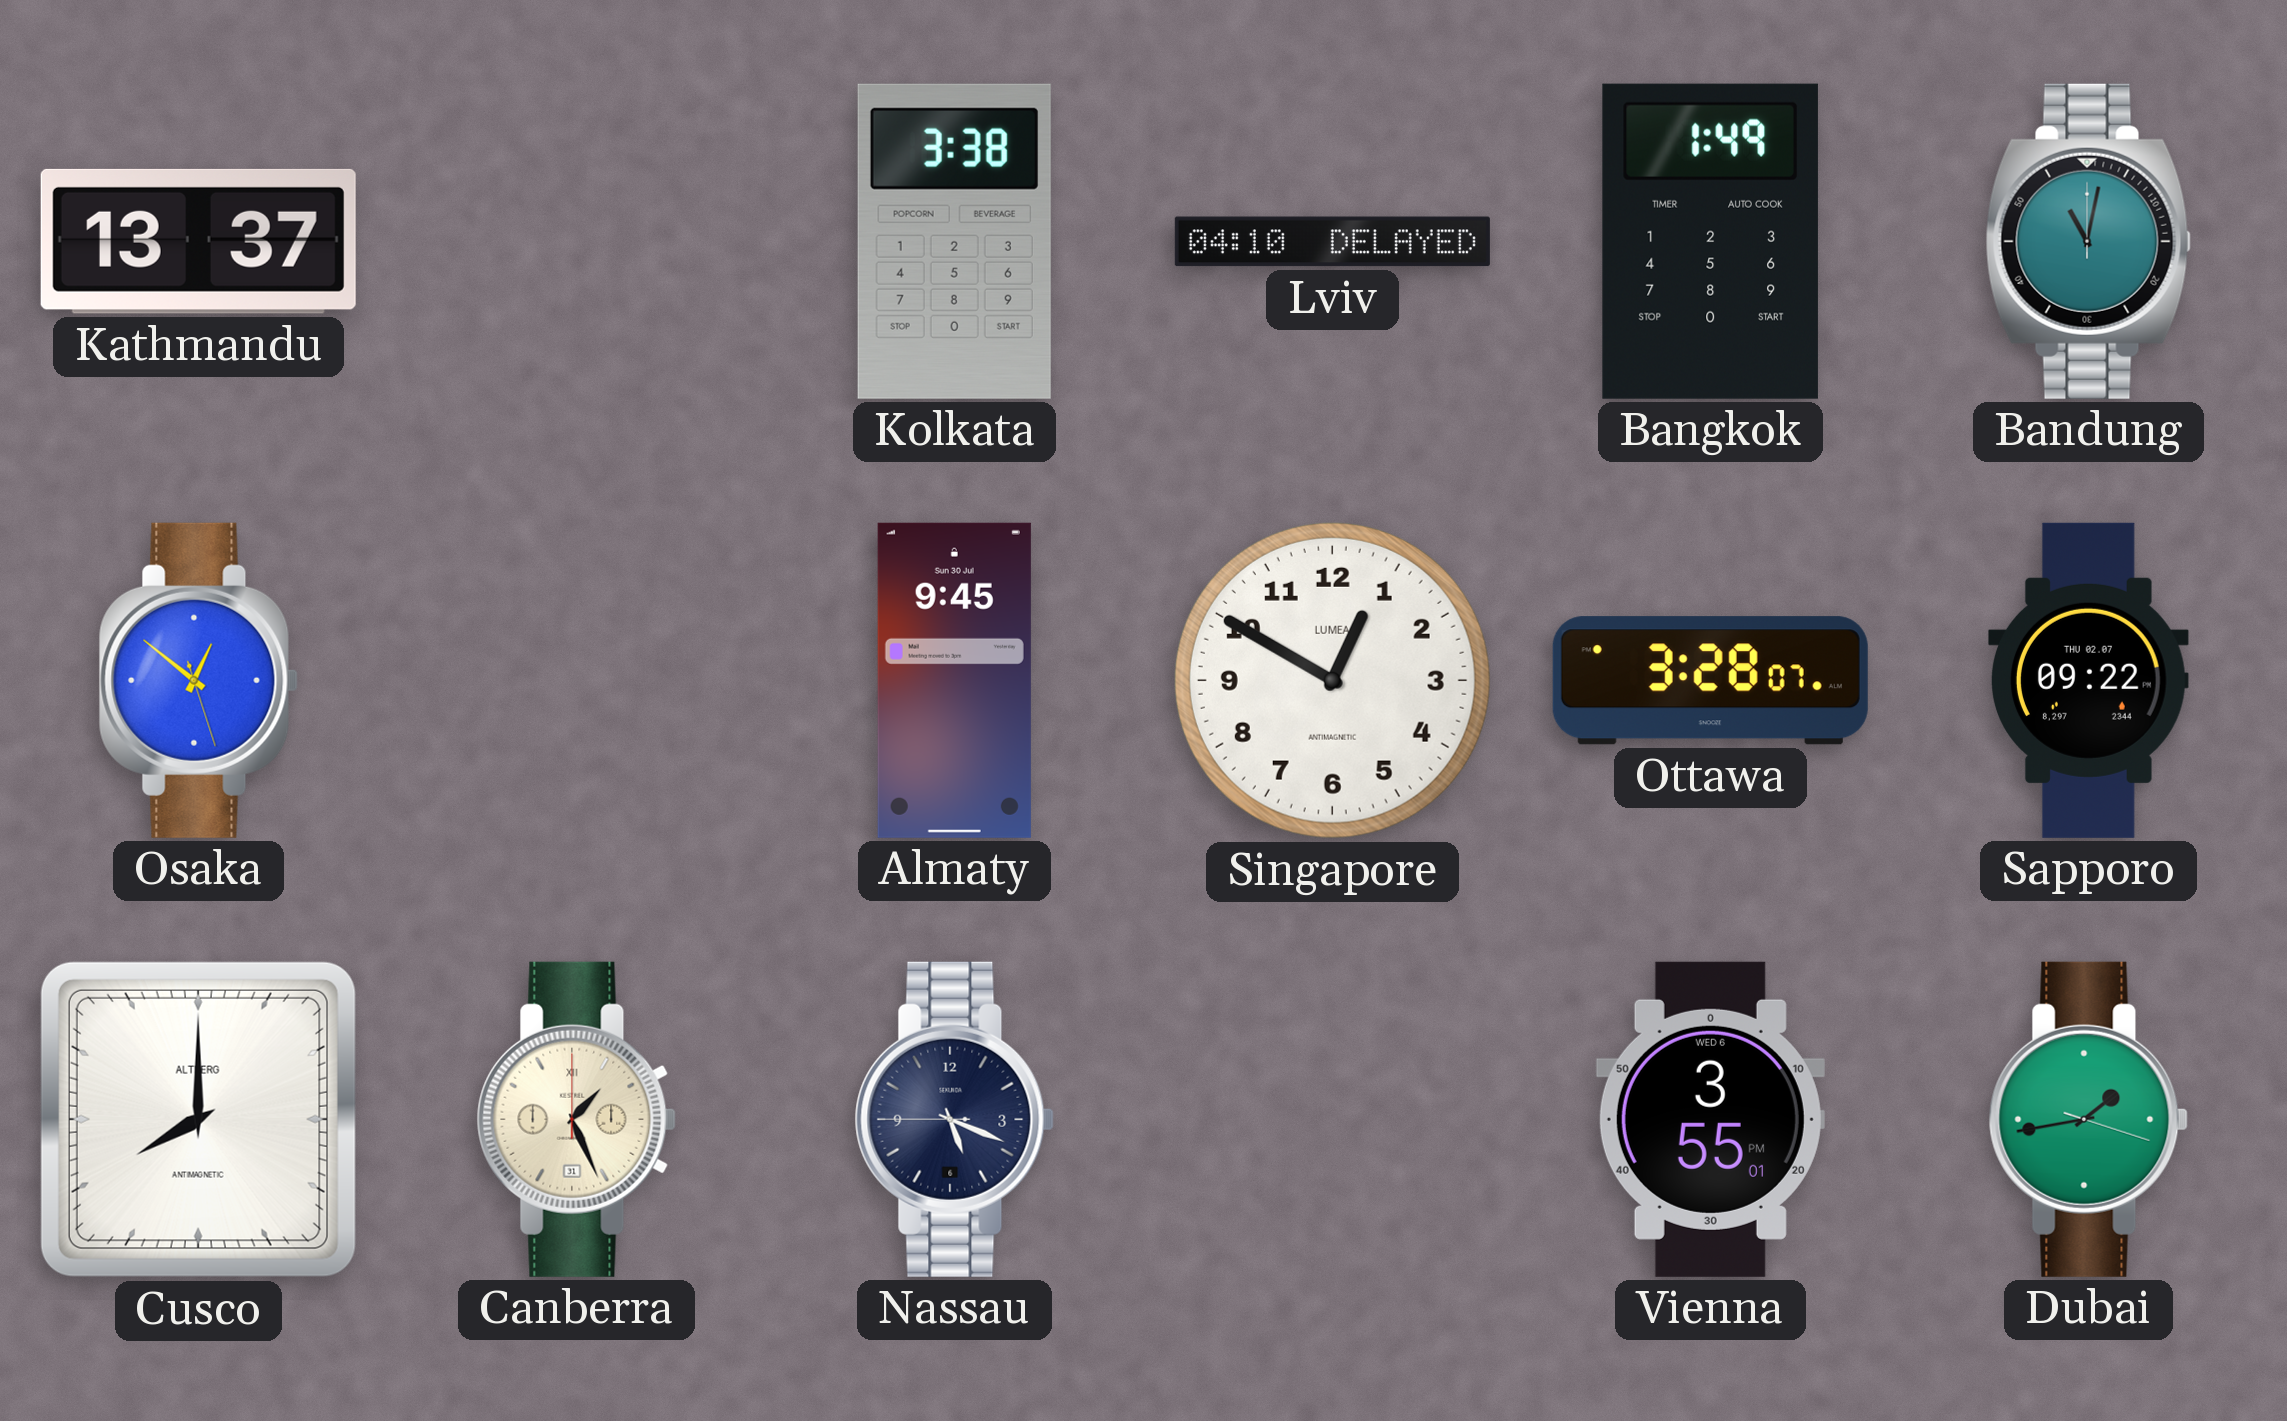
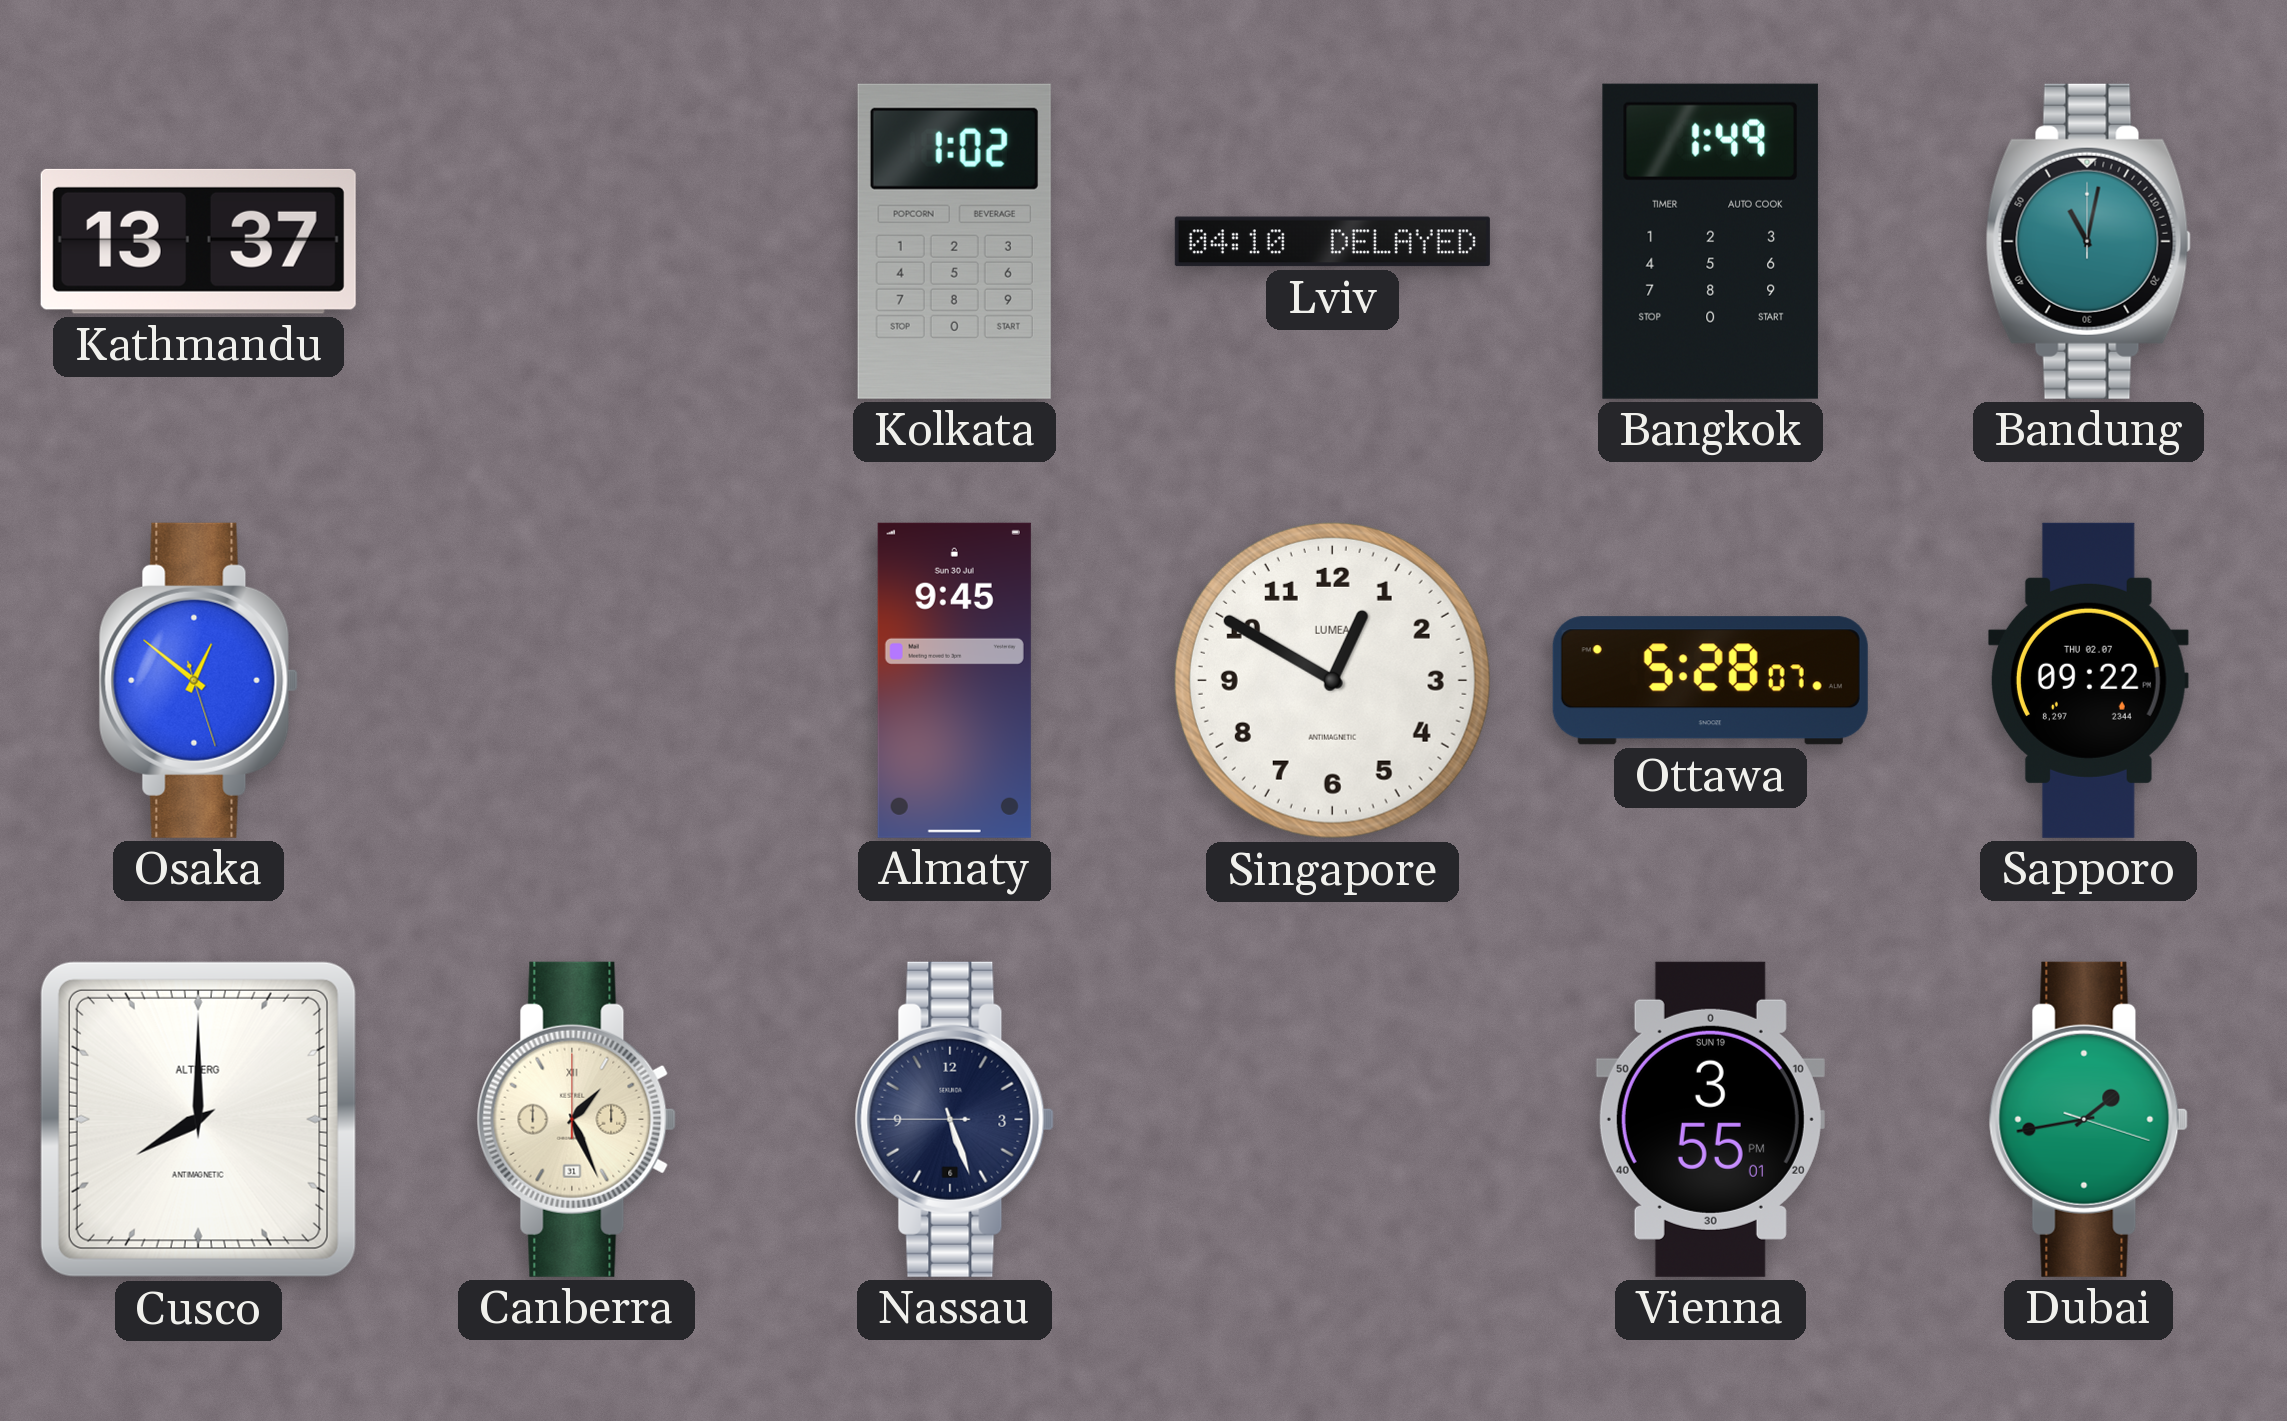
Kolkata: 3:38 -> 1:02 (954, 241)
Ottawa: 3:28 -> 5:28 (1710, 681)
Nassau: 5:18 -> 5:26 (954, 1119)
Vienna date: WED 6 -> SUN 19 (1710, 1119)
